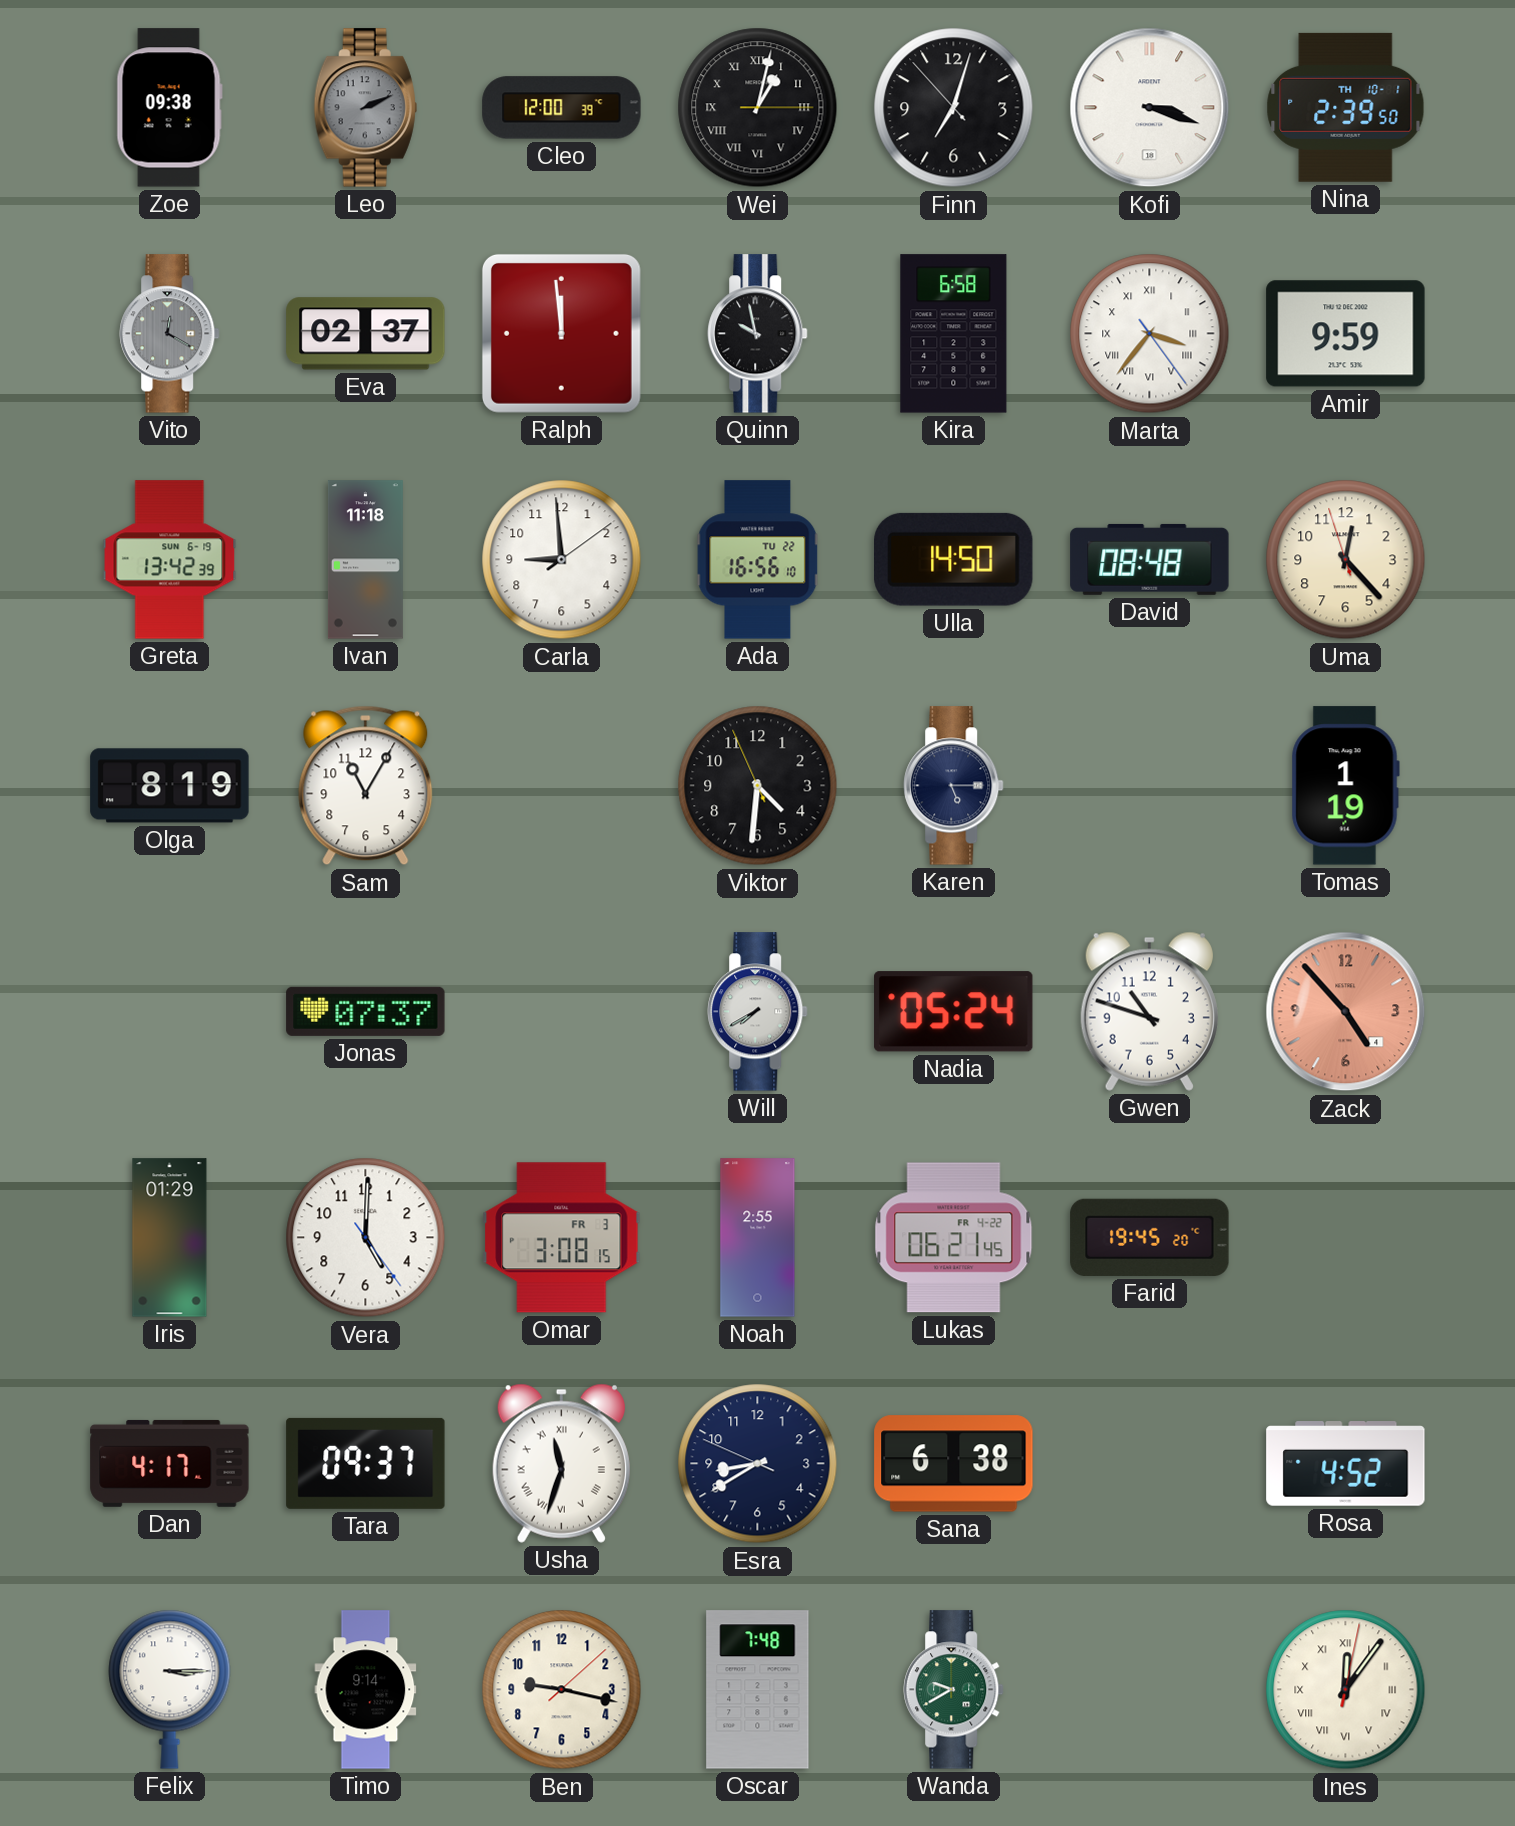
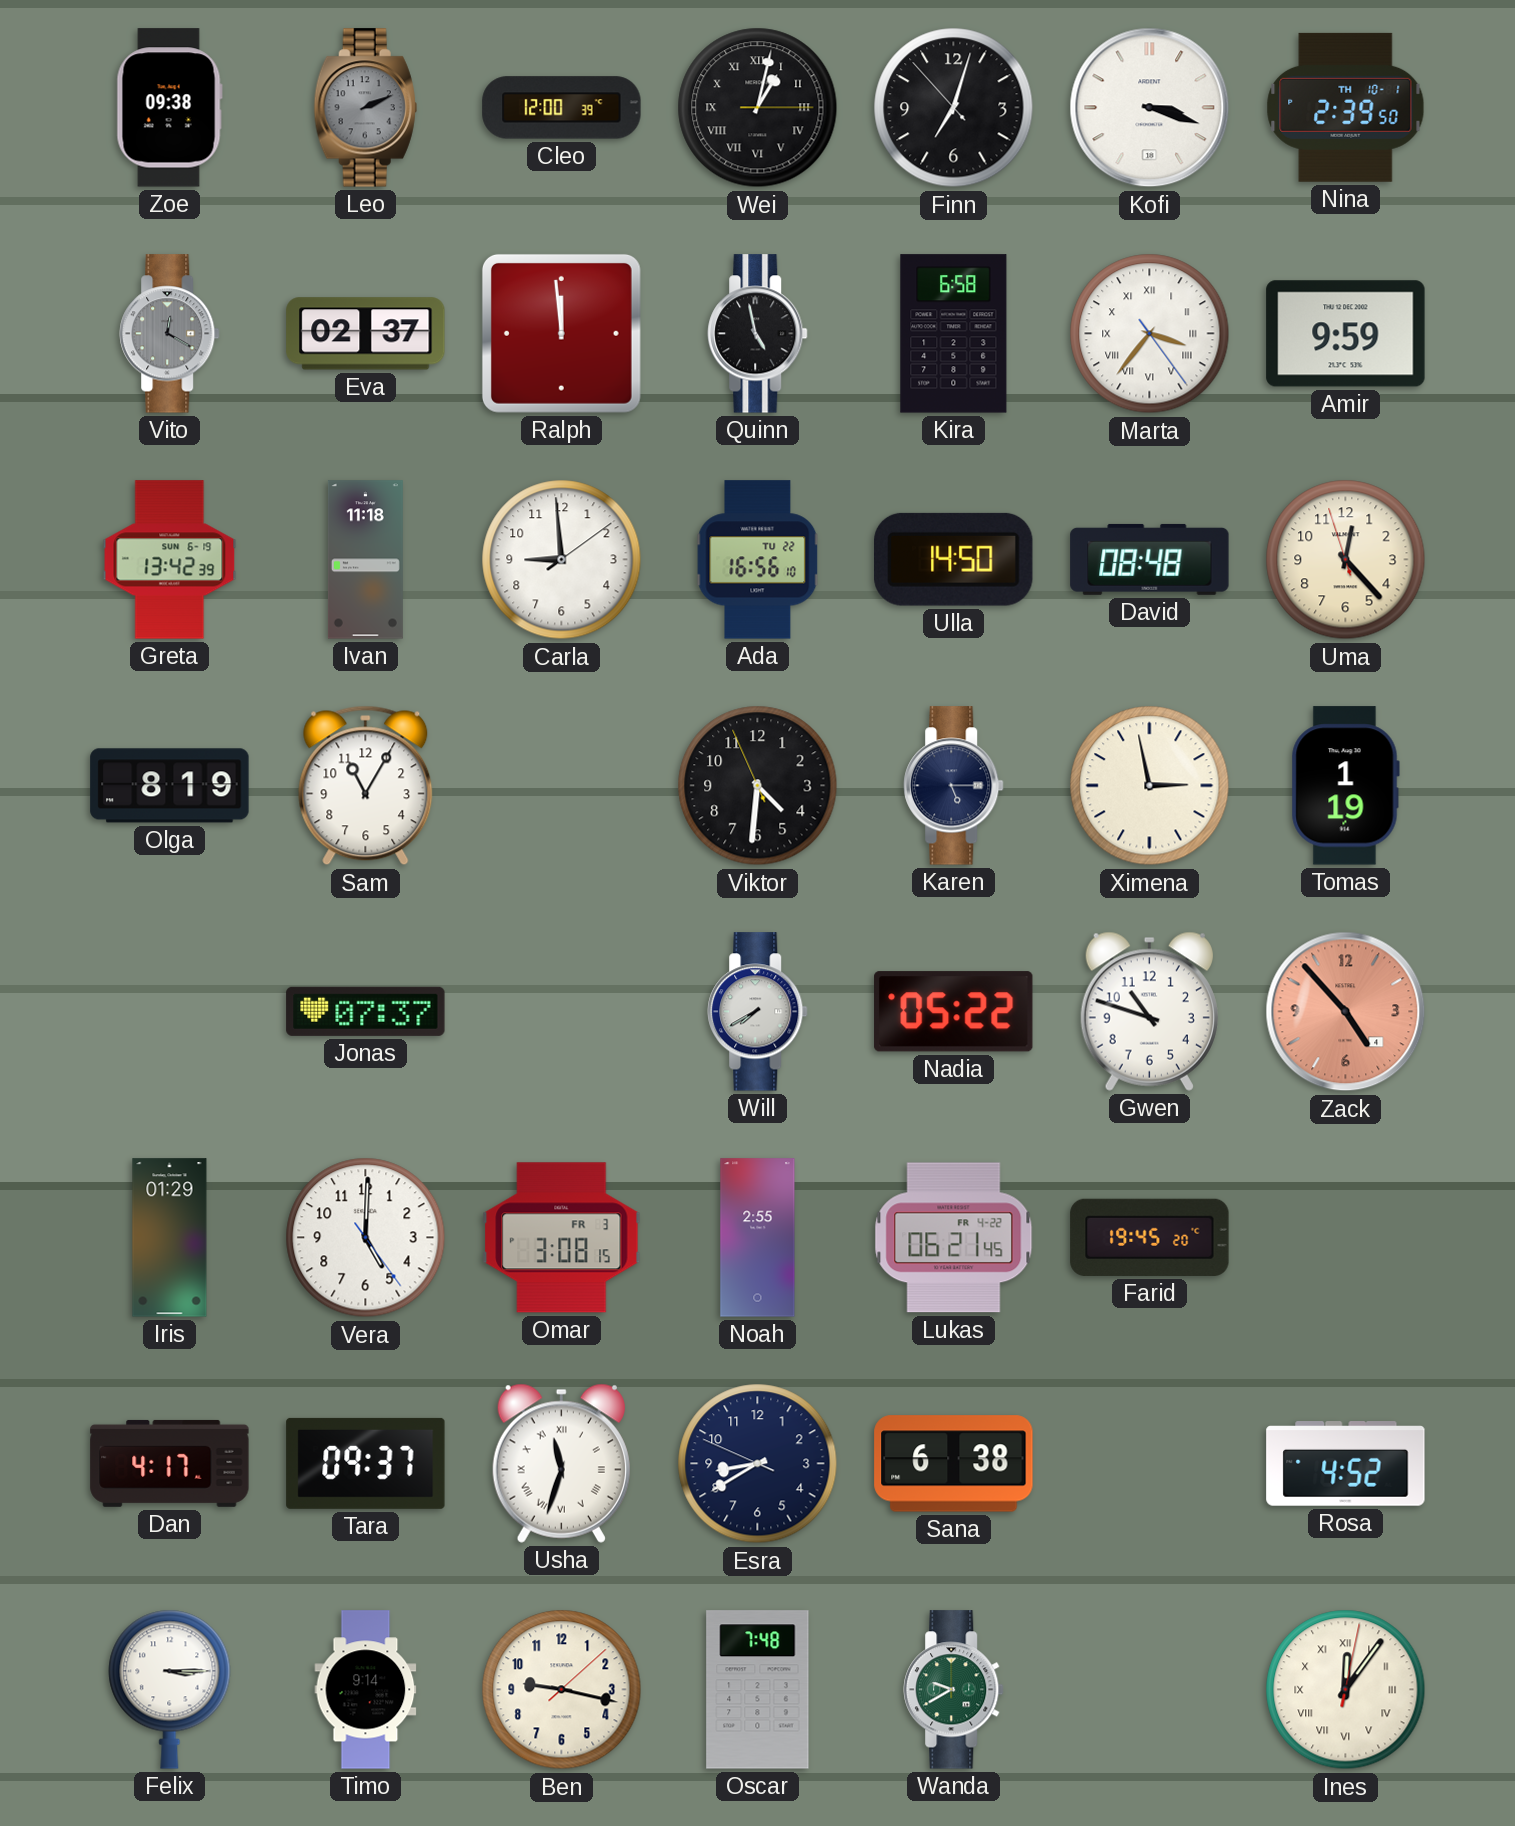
Quinn: 9:58 -> 4:58 (758, 334)
Ximena: none -> 2:58 (1150, 786)
Nadia: 05:24 -> 05:22 (954, 1012)
